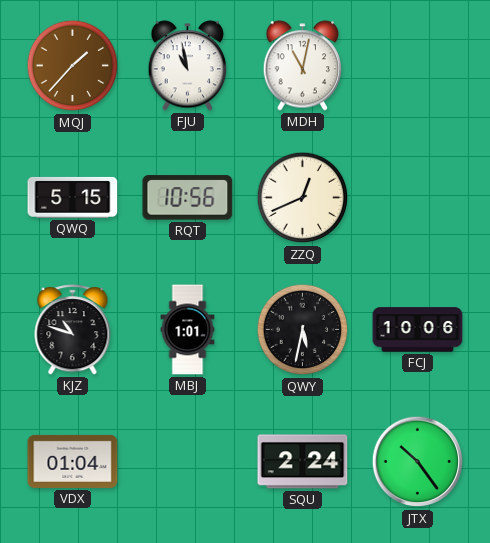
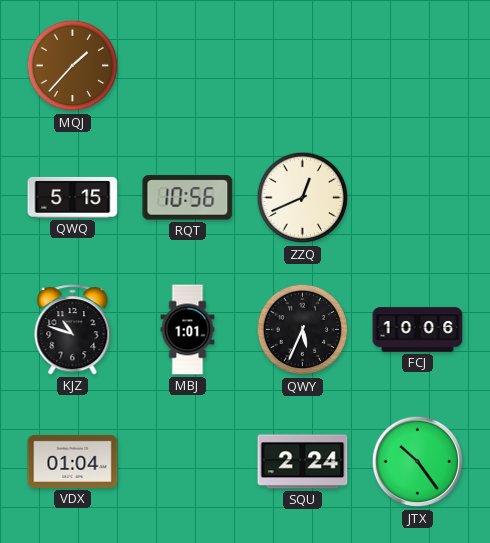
FJU: 10:58 -> none (188, 66)
MDH: 11:02 -> none (303, 66)
QWY: 5:32 -> 5:34 (303, 330)
